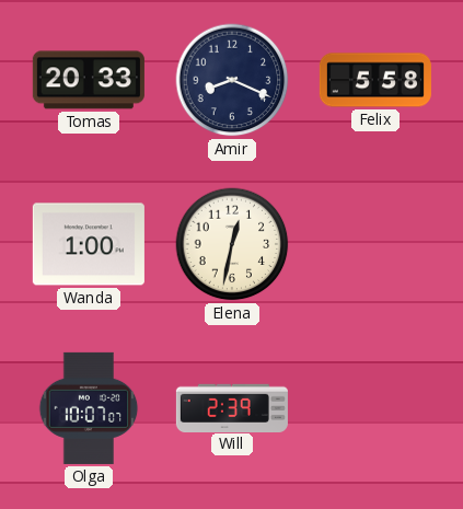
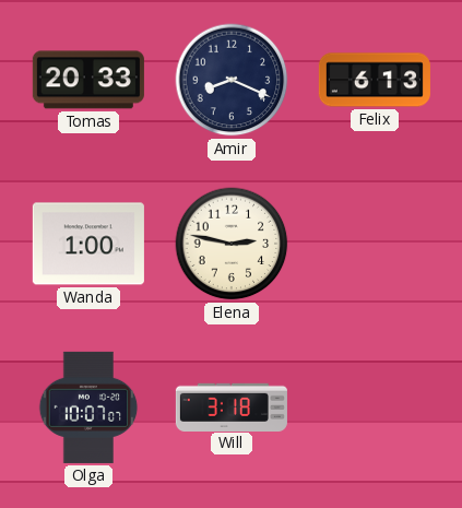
Felix: 5:58 -> 6:13 (375, 80)
Elena: 12:32 -> 2:47 (232, 244)
Will: 2:39 -> 3:18 (232, 406)
